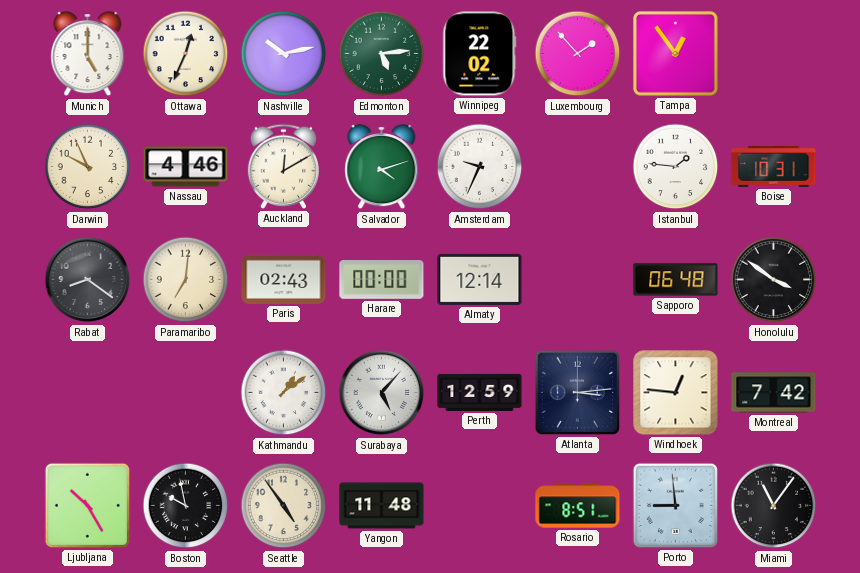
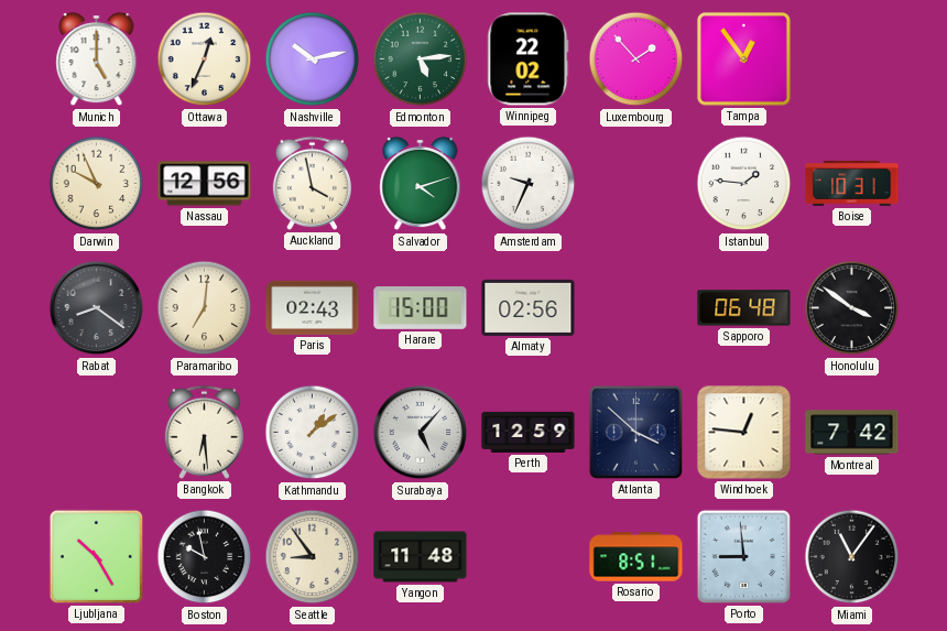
Nassau: 4:46 -> 12:56 (205, 184)
Auckland: 12:10 -> 3:58 (312, 183)
Harare: 00:00 -> 15:00 (421, 308)
Almaty: 12:14 -> 02:56 (529, 307)
Bangkok: none -> 6:29 (204, 432)
Atlanta: 3:14 -> 3:52 (635, 432)
Seattle: 4:54 -> 8:54 (313, 557)
